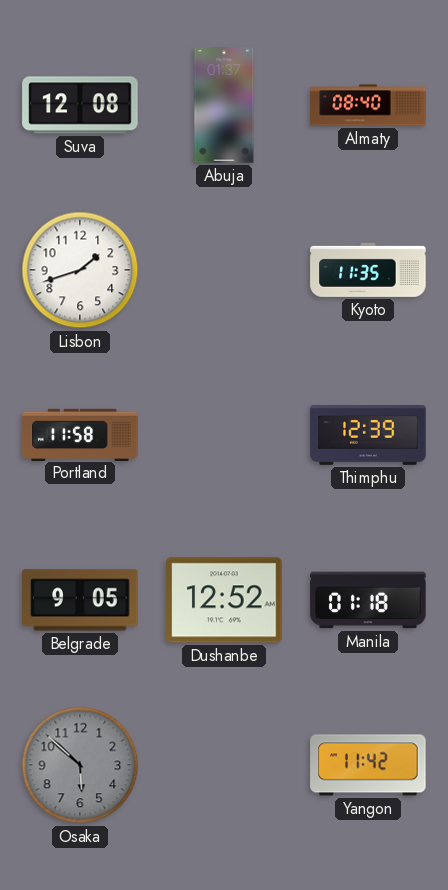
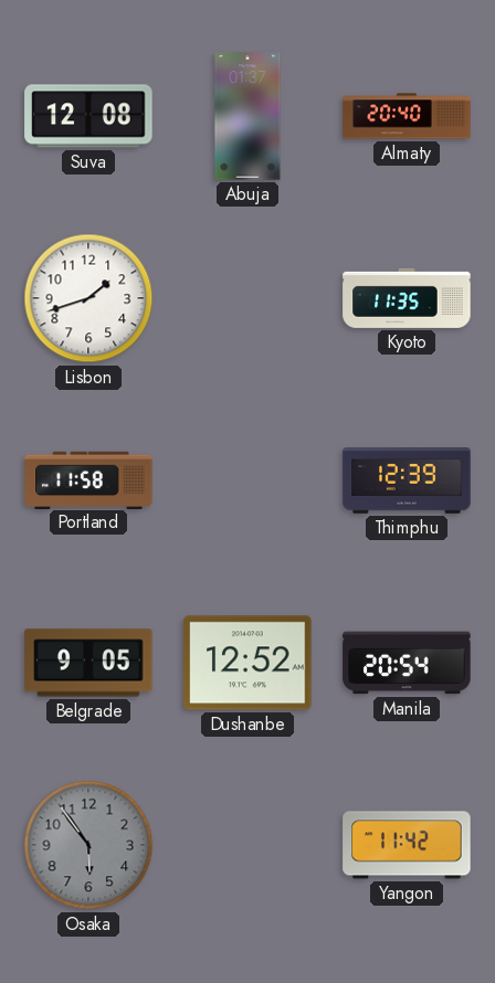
Almaty: 08:40 -> 20:40 (407, 116)
Manila: 01:18 -> 20:54 (407, 663)
Osaka: 5:52 -> 5:54 (88, 845)
